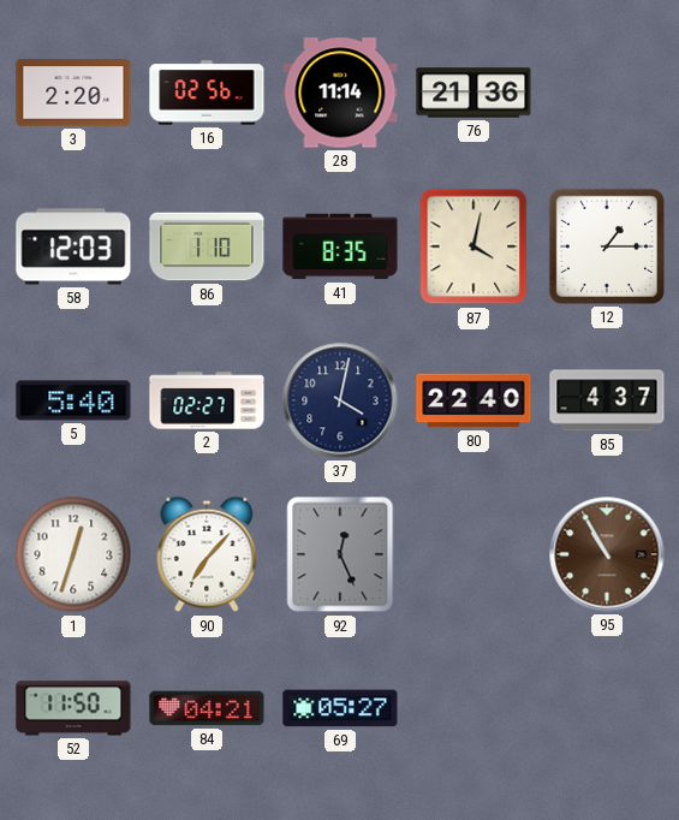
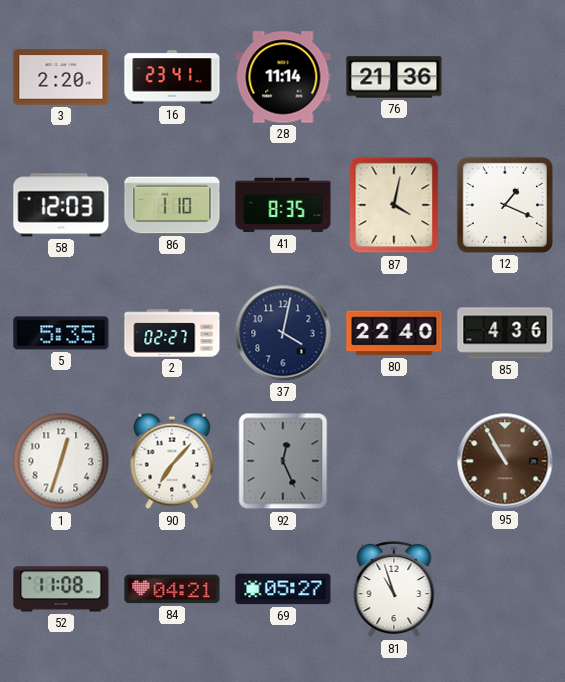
16: 02:56 -> 23:41 (172, 77)
12: 1:15 -> 1:19 (505, 205)
5: 5:40 -> 5:35 (61, 333)
85: 4:37 -> 4:36 (505, 333)
52: 11:50 -> 11:08 (61, 589)
81: none -> 10:57 (394, 589)
